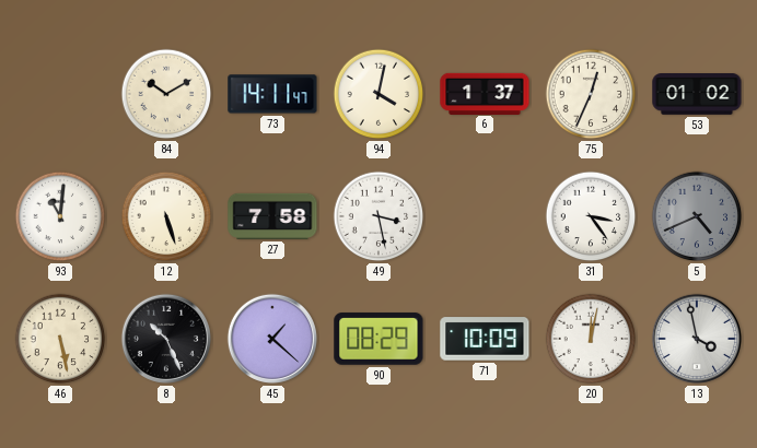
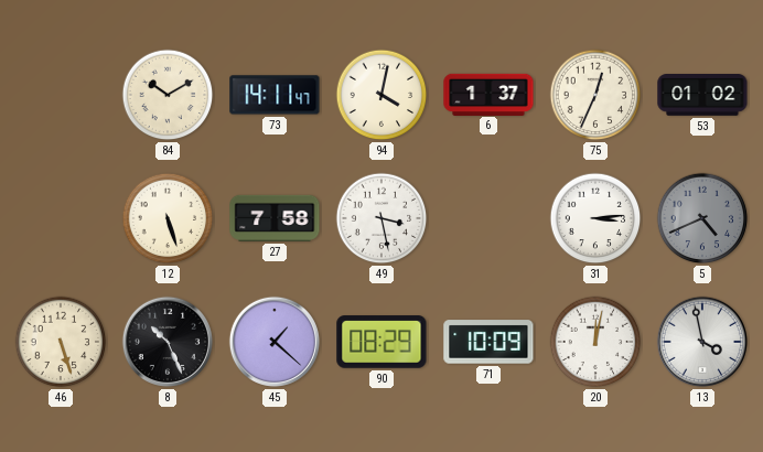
93: 11:01 -> none (60, 216)
31: 3:24 -> 3:14 (595, 218)
46: 5:28 -> 5:27 (61, 342)
